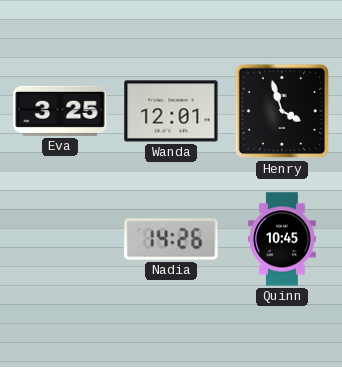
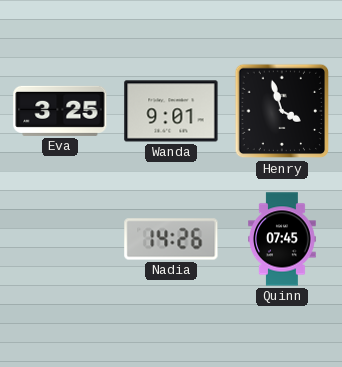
Wanda: 12:01 -> 9:01 (171, 111)
Quinn: 10:45 -> 07:45 (283, 239)
